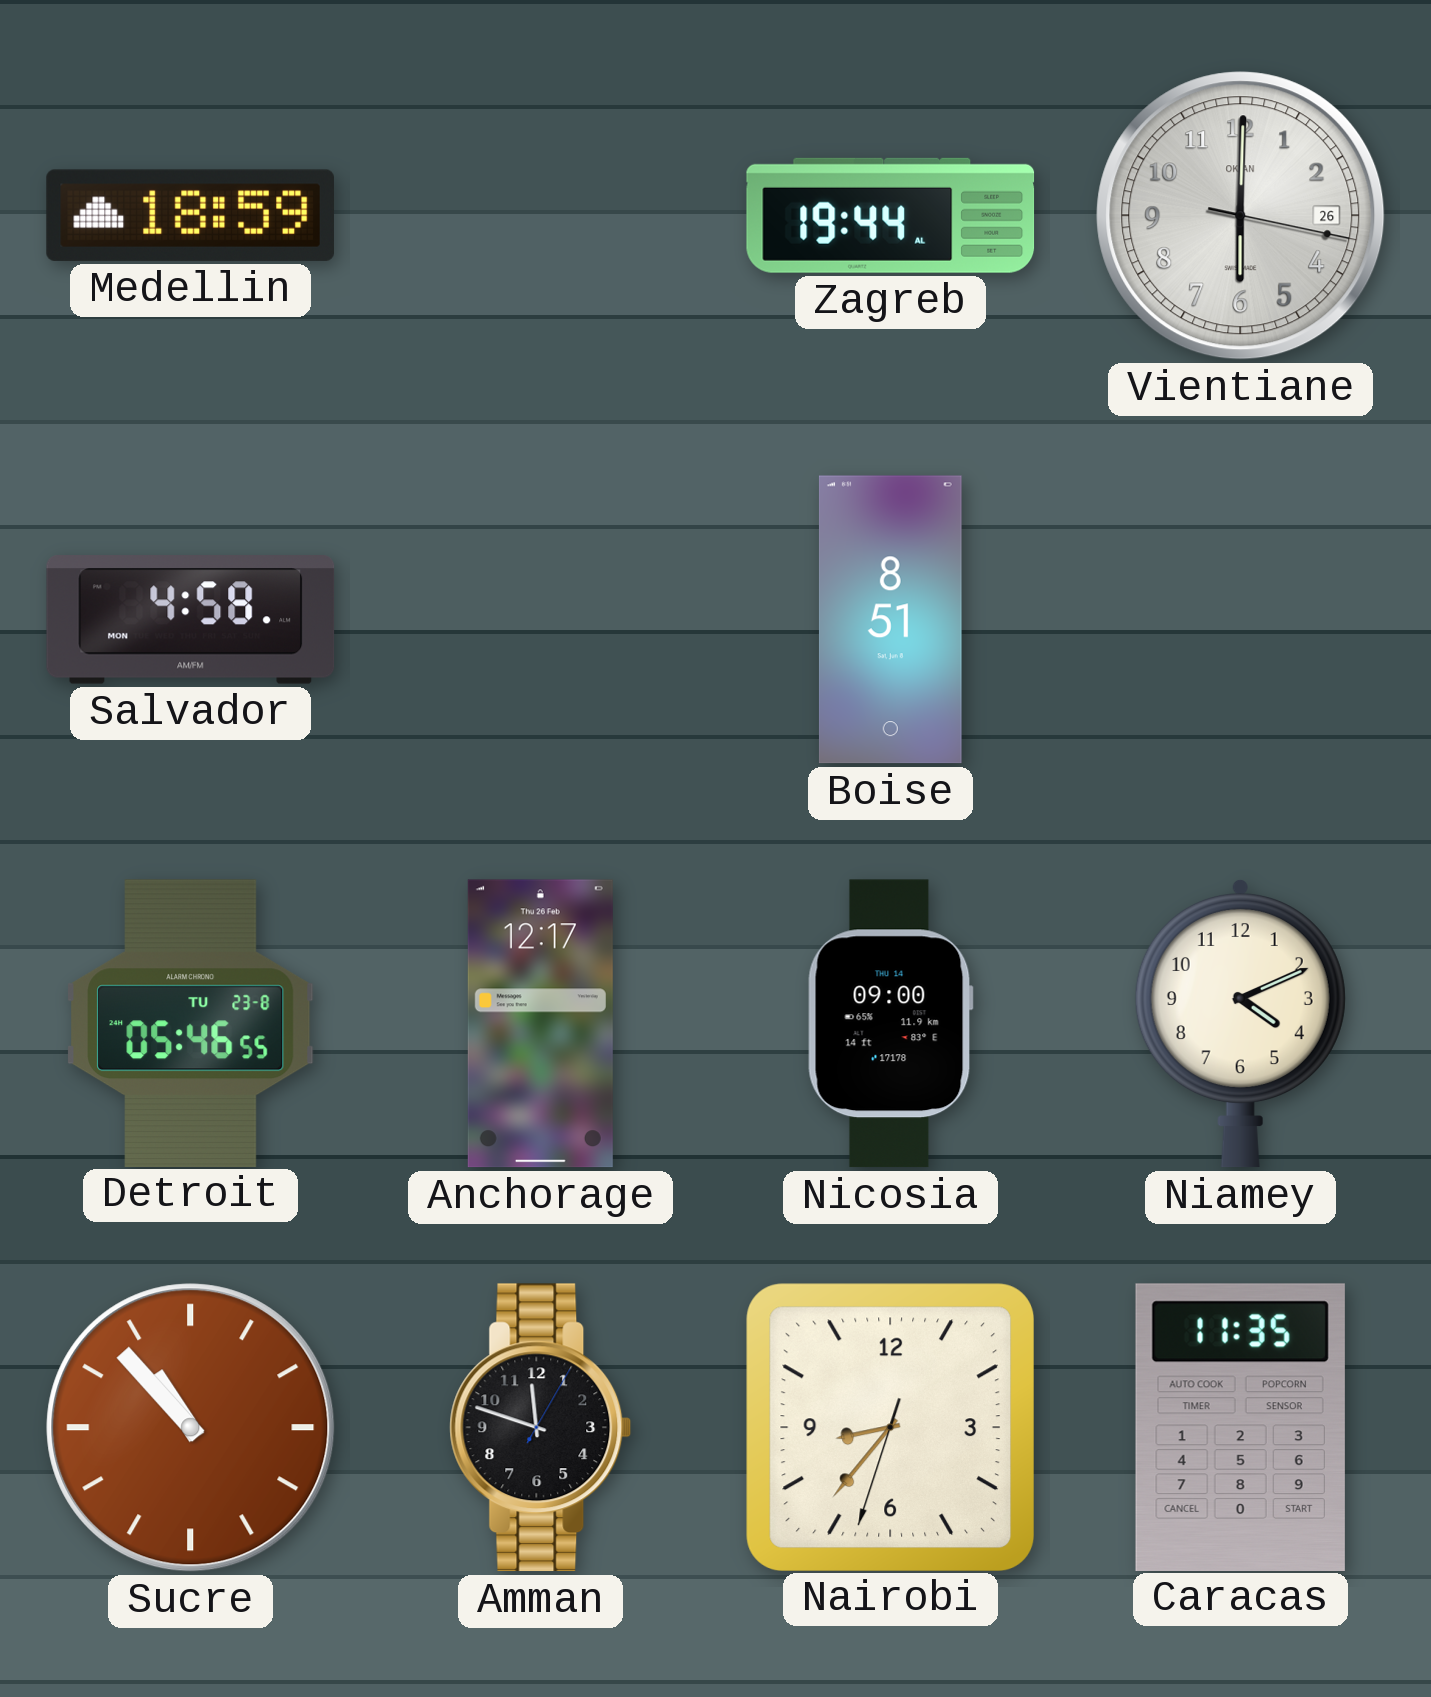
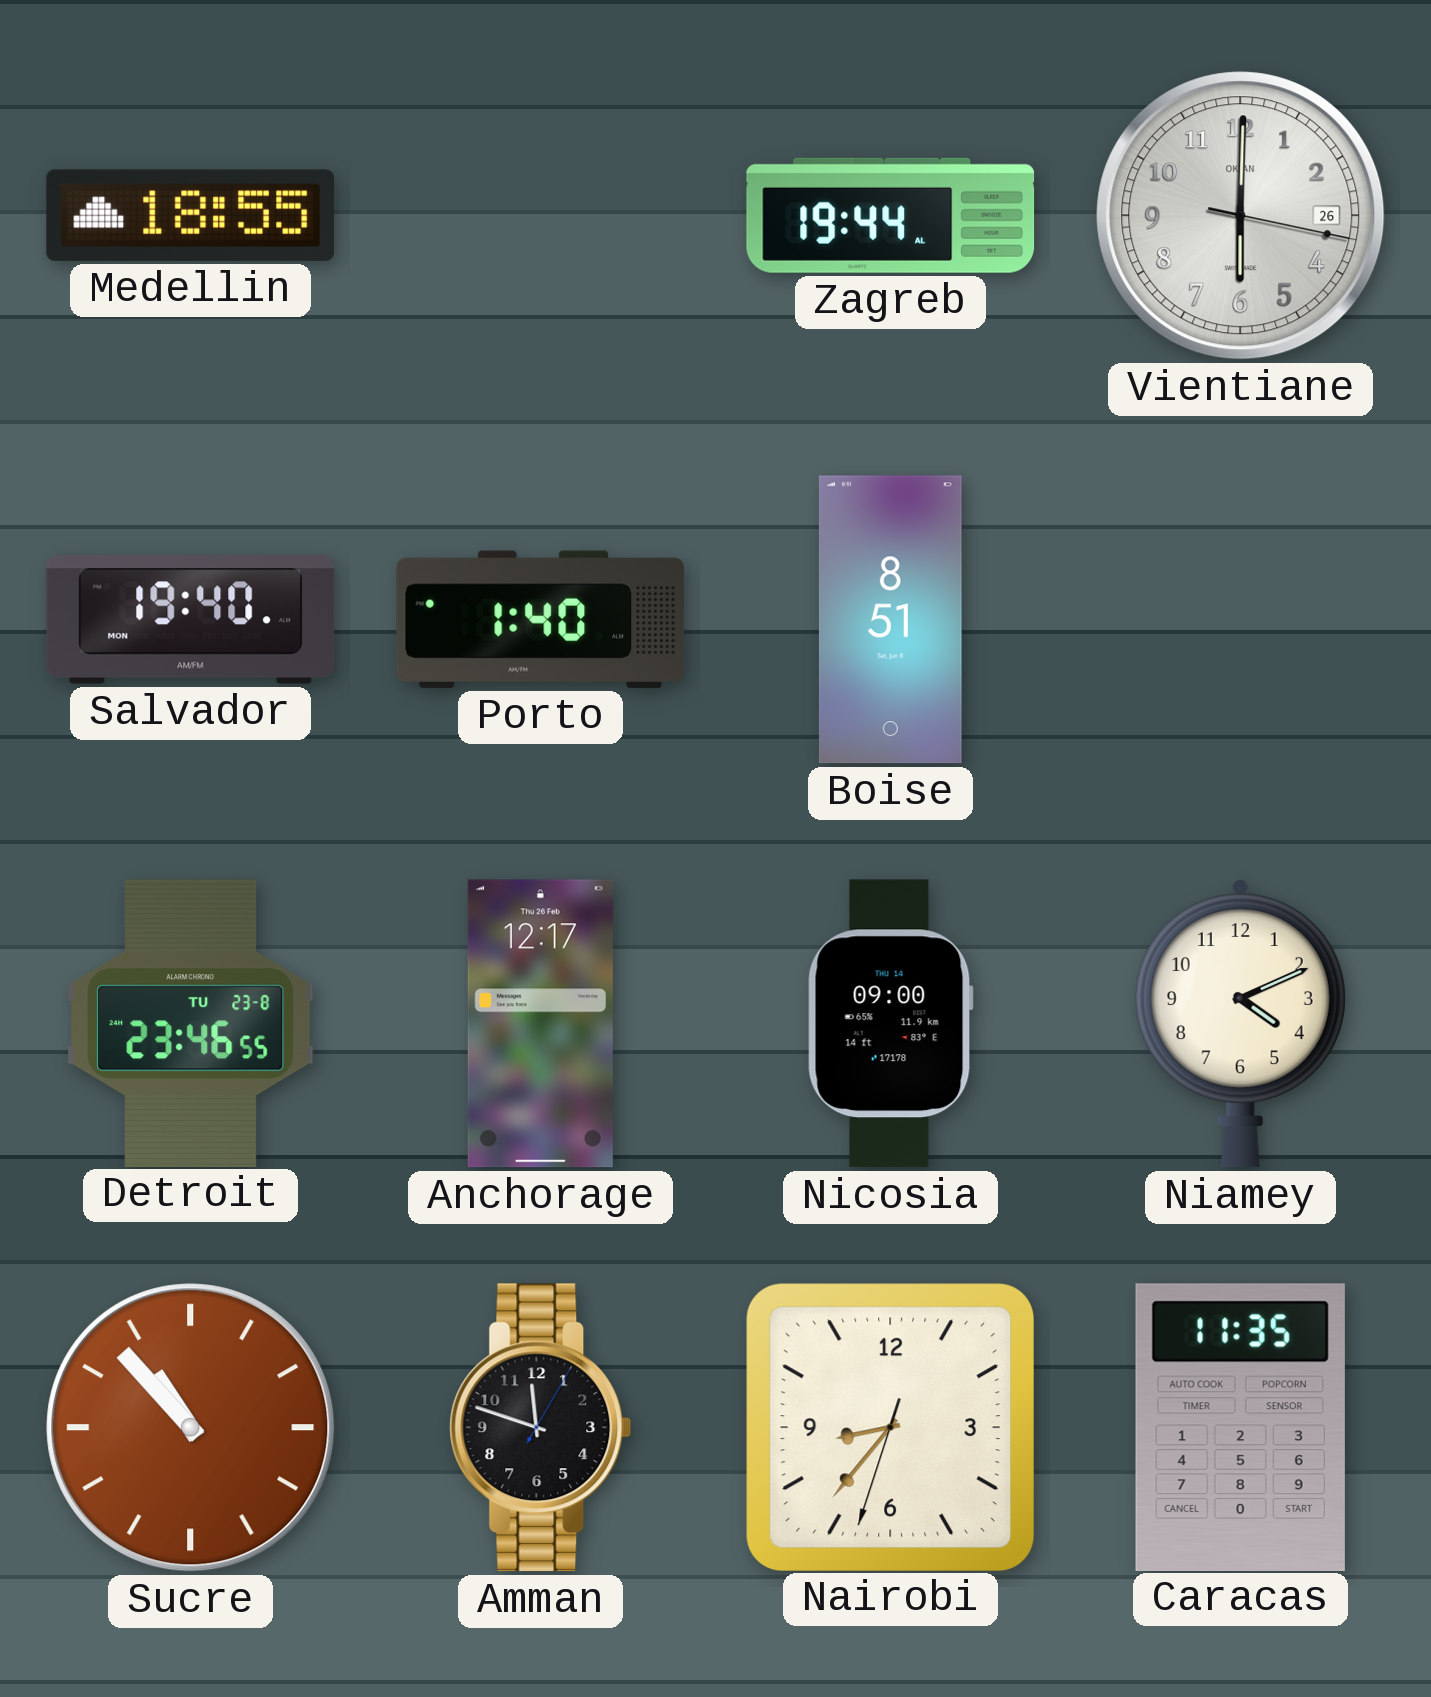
Medellin: 18:59 -> 18:55 (190, 215)
Salvador: 4:58 -> 19:40 (191, 620)
Porto: none -> 1:40 (541, 619)
Detroit: 05:46 -> 23:46 (191, 1023)
